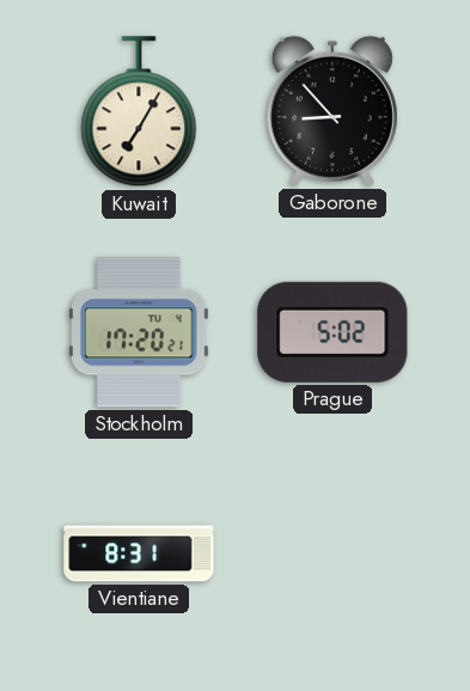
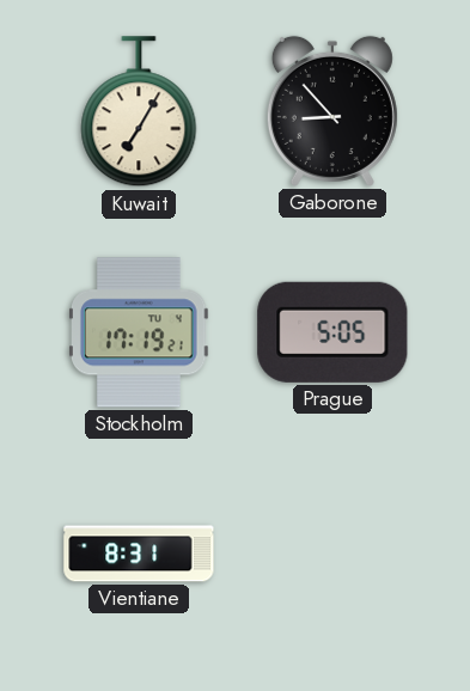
Stockholm: 17:20 -> 17:19 (140, 332)
Prague: 5:02 -> 5:05 (332, 332)
